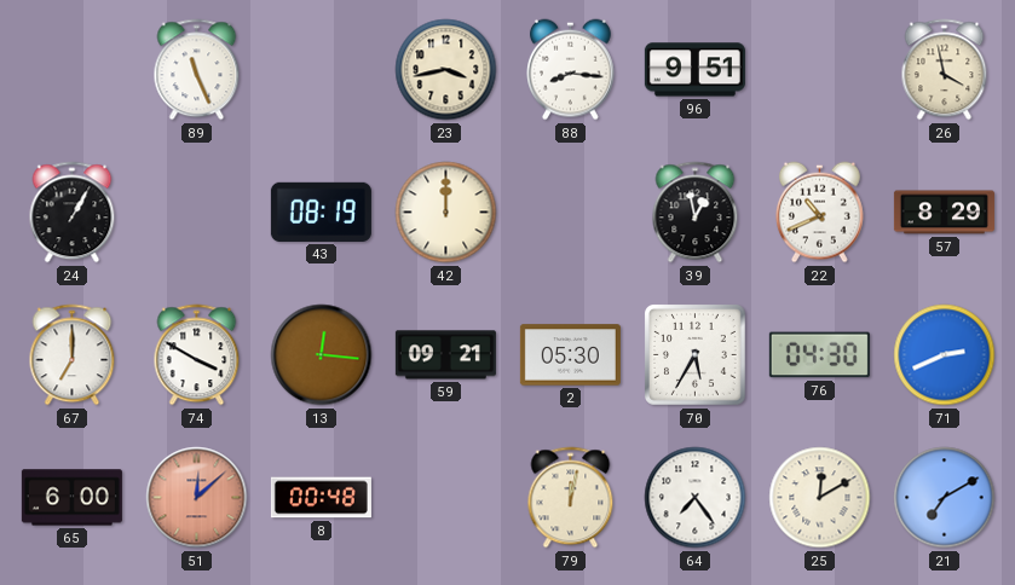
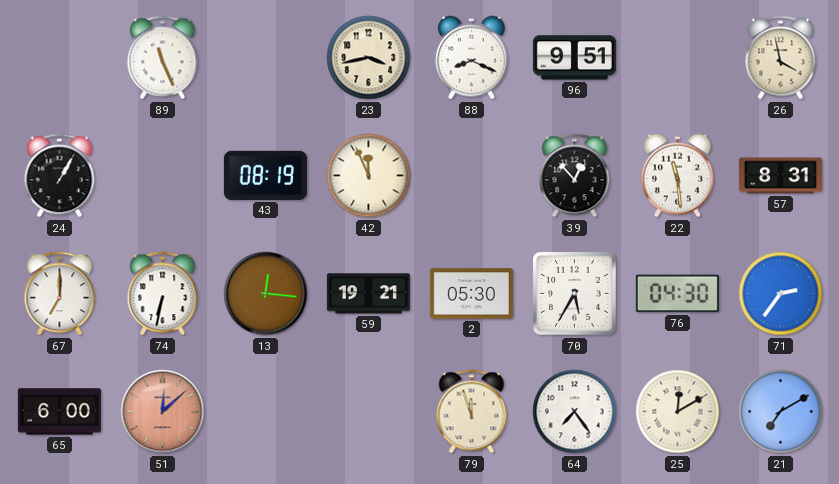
88: 8:16 -> 8:19 (472, 58)
42: 12:00 -> 11:56 (369, 176)
39: 12:58 -> 12:53 (575, 176)
22: 10:41 -> 11:29 (678, 176)
57: 8:29 -> 8:31 (780, 176)
74: 3:50 -> 6:32 (163, 294)
59: 09:21 -> 19:21 (368, 294)
71: 2:41 -> 2:36 (781, 294)
8: 00:48 -> none (321, 498)
79: 12:02 -> 11:57 (472, 412)
